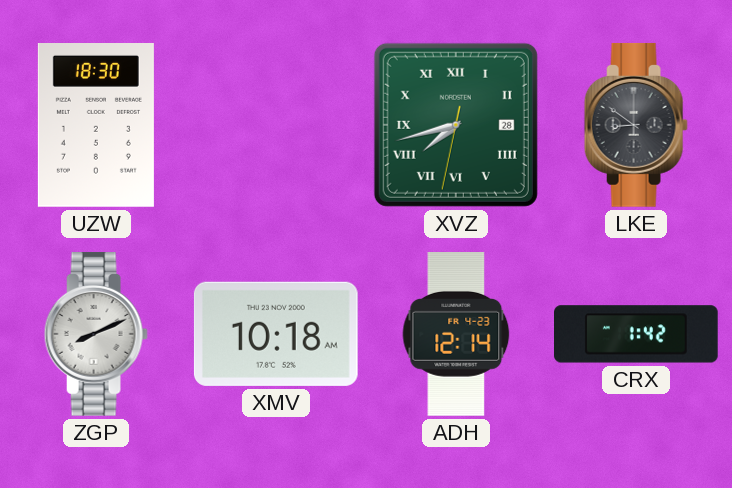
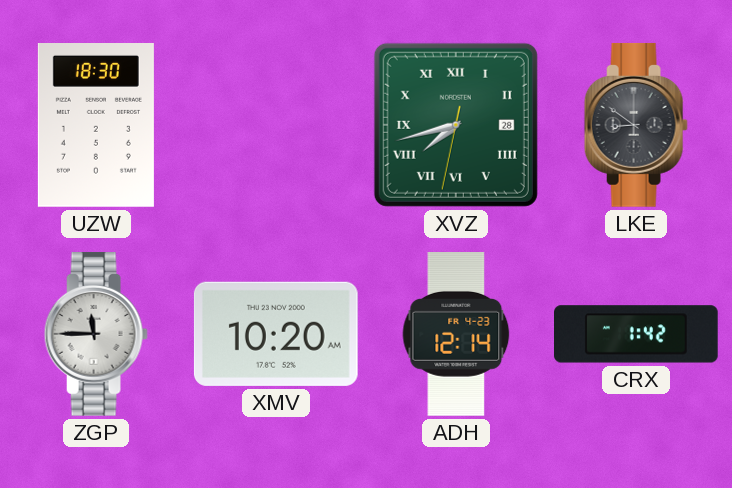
ZGP: 8:11 -> 11:45 (96, 334)
XMV: 10:18 -> 10:20 (276, 334)
